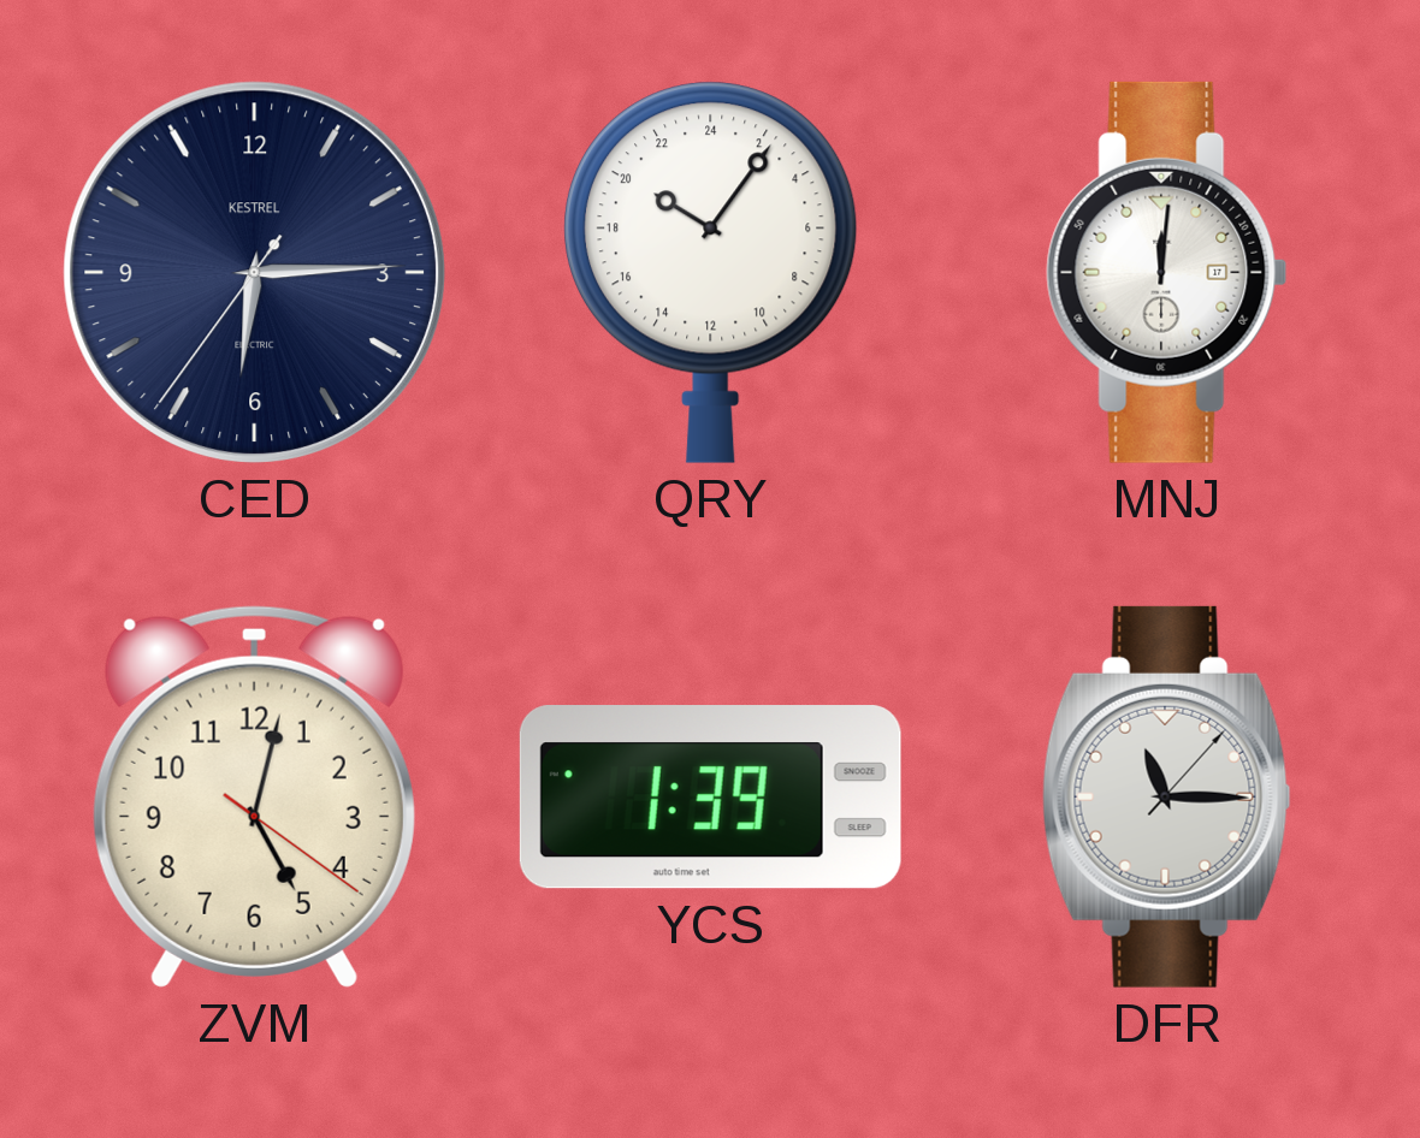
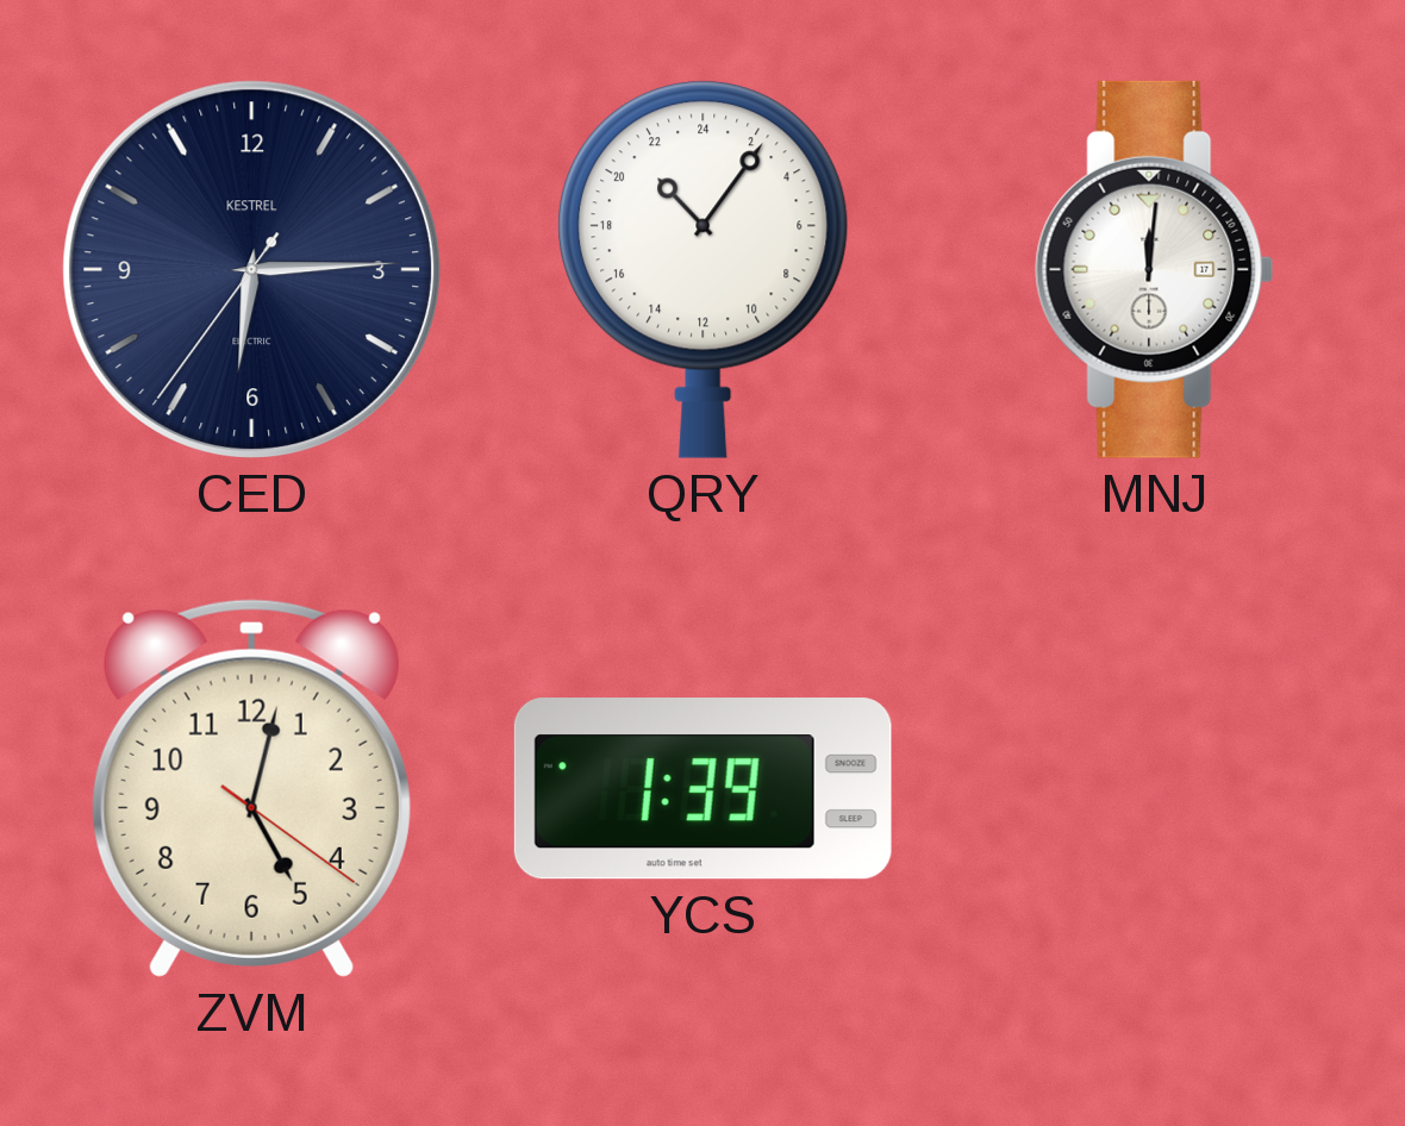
QRY: 20:06 -> 21:06 (704, 269)
DFR: 11:15 -> none (1166, 796)
